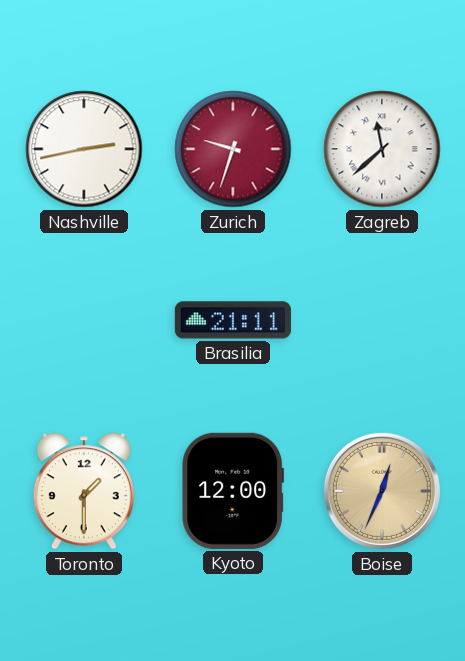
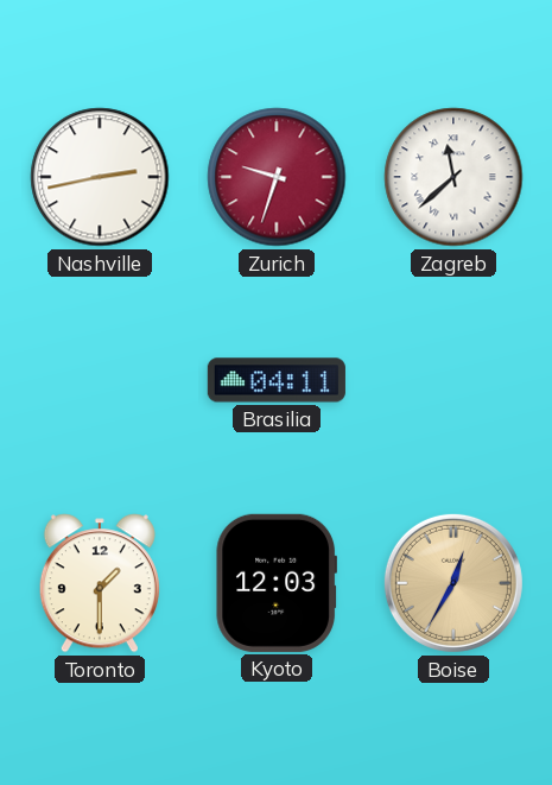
Brasilia: 21:11 -> 04:11 (277, 380)
Kyoto: 12:00 -> 12:03 (277, 583)
Boise: 12:34 -> 12:35 (453, 583)
